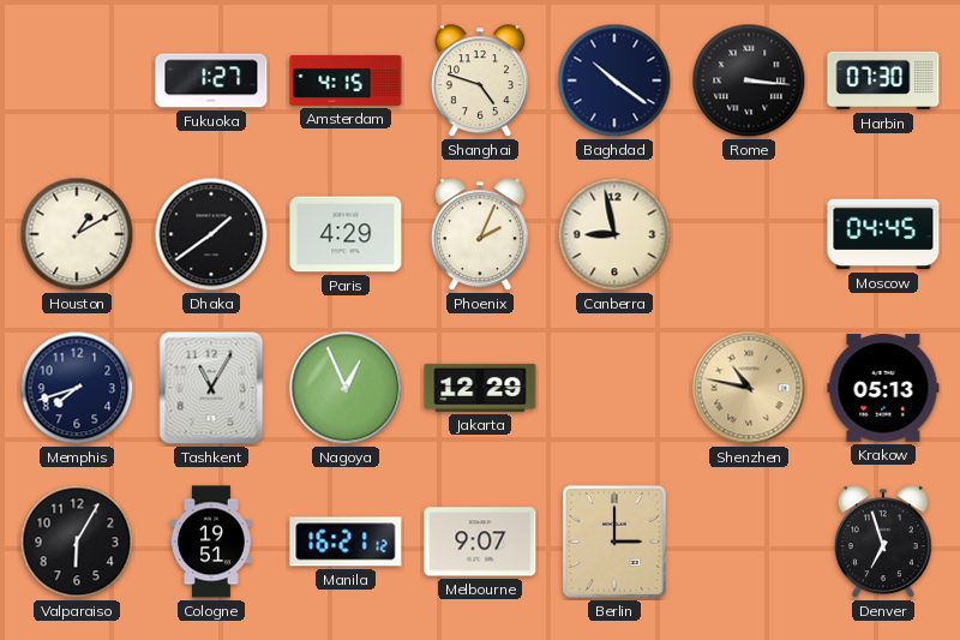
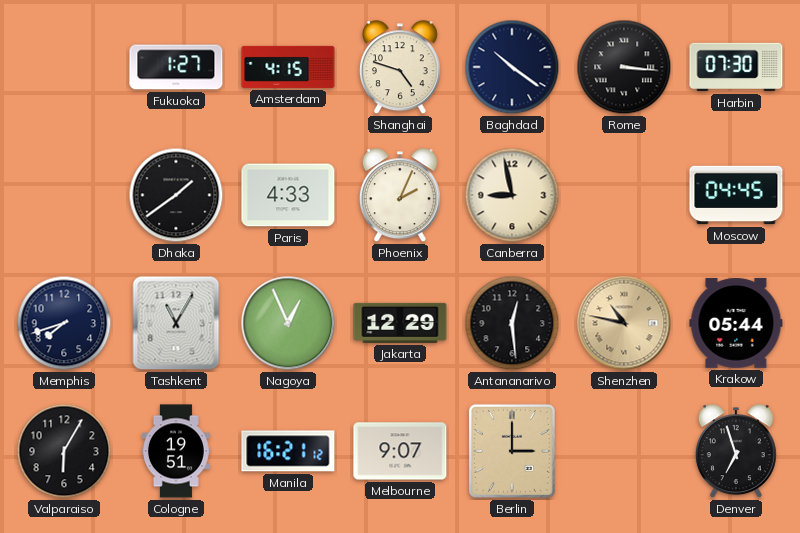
Houston: 1:10 -> none (77, 234)
Paris: 4:29 -> 4:33 (288, 195)
Antananarivo: none -> 12:29 (512, 323)
Krakow: 05:13 -> 05:44 (736, 323)
